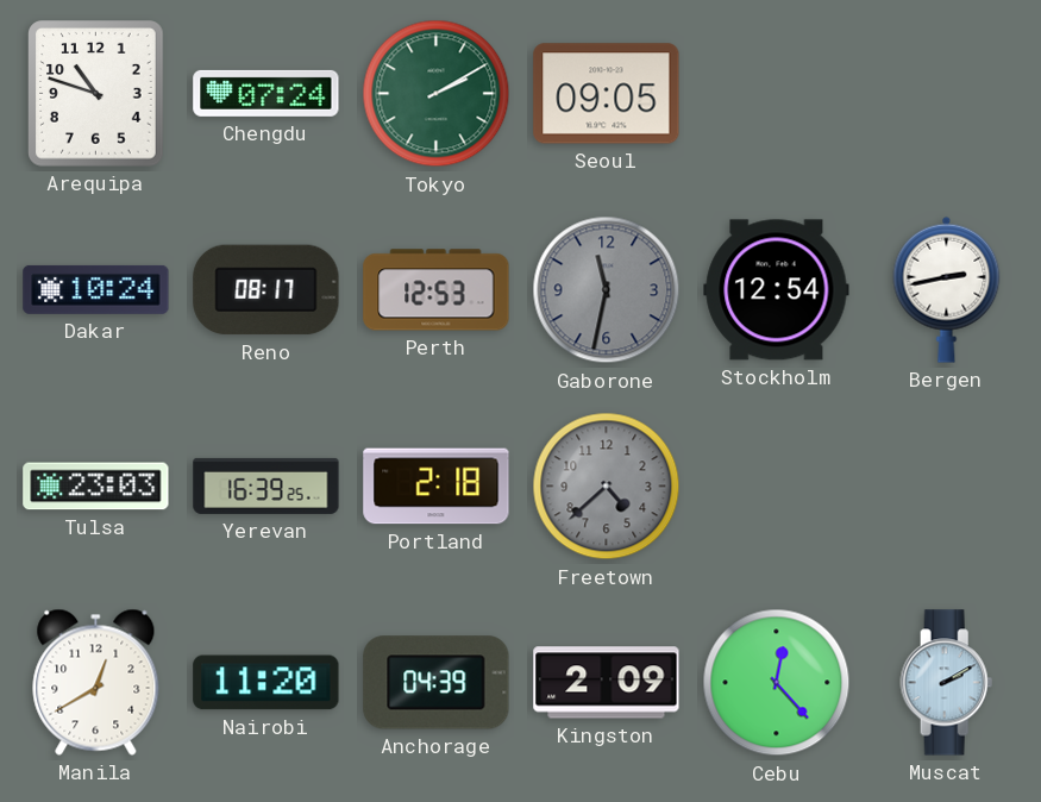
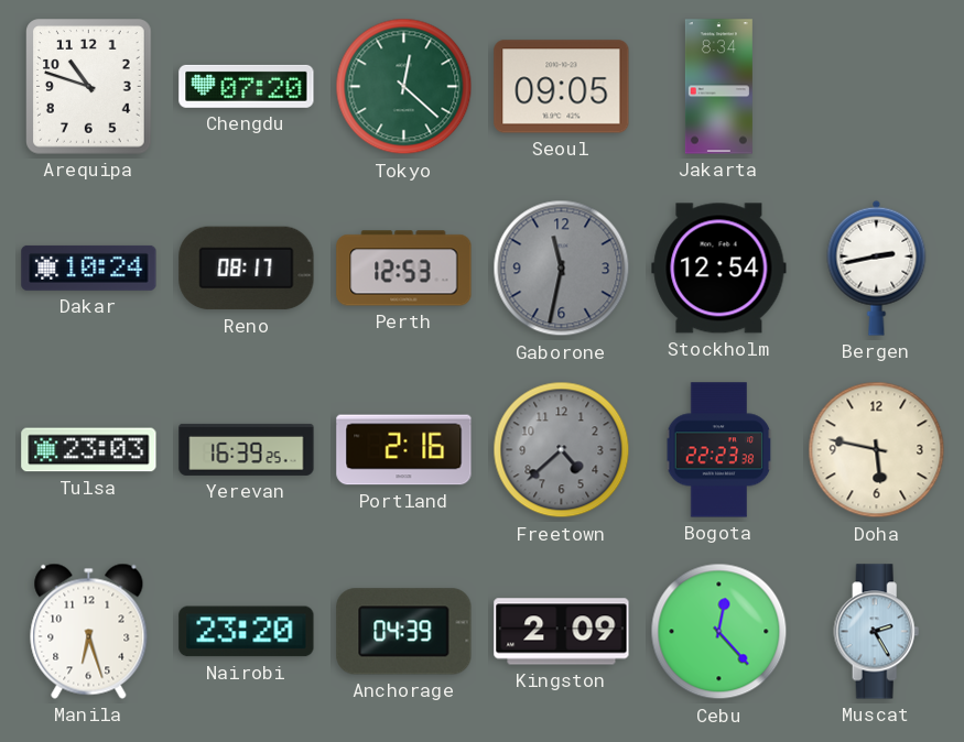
Chengdu: 07:24 -> 07:20 (247, 86)
Tokyo: 2:10 -> 12:22 (404, 87)
Jakarta: none -> 8:34 (718, 87)
Portland: 2:18 -> 2:16 (404, 450)
Bogota: none -> 22:23 (719, 450)
Doha: none -> 5:47 (877, 450)
Manila: 12:40 -> 6:27 (89, 631)
Nairobi: 11:20 -> 23:20 (247, 632)
Muscat: 2:10 -> 2:25 (877, 632)
